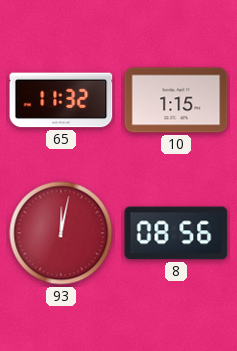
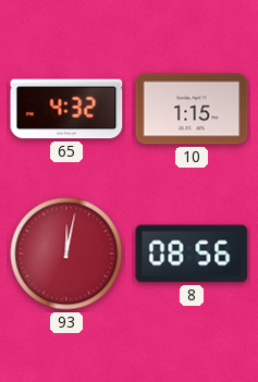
65: 11:32 -> 4:32 (66, 109)
